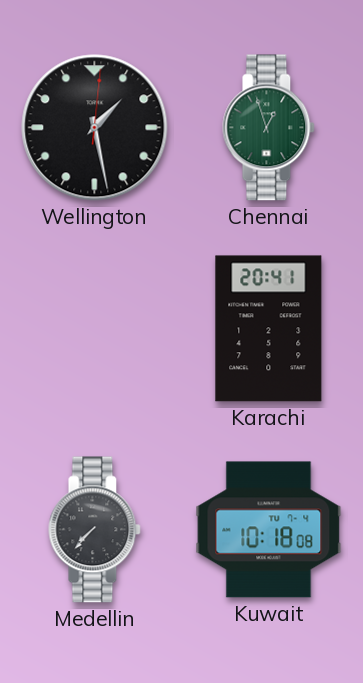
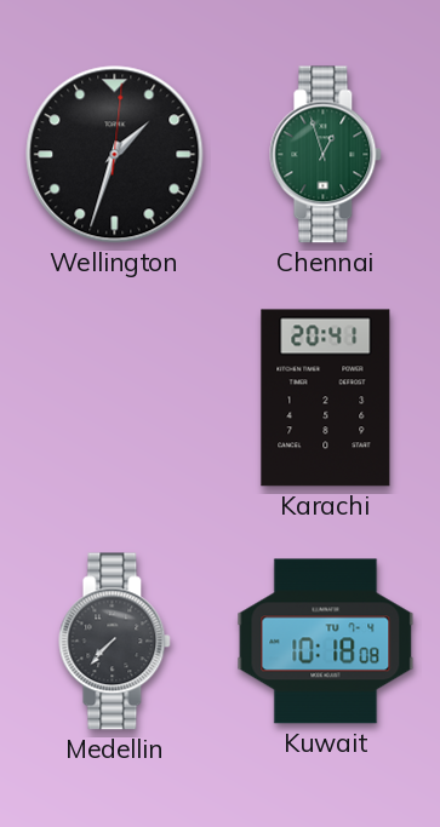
Wellington: 1:28 -> 1:33 (115, 155)
